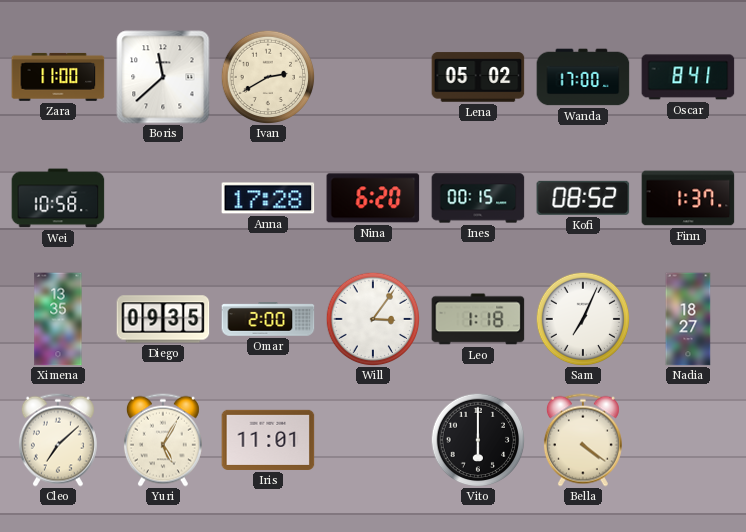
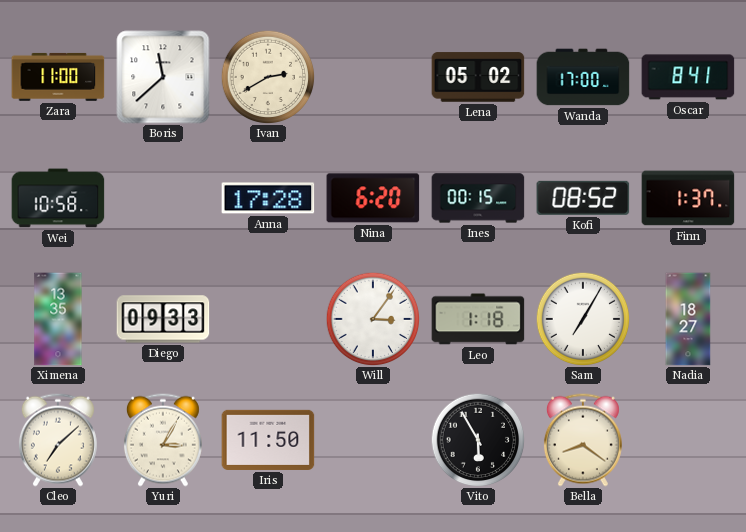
Diego: 09:35 -> 09:33 (163, 319)
Omar: 2:00 -> none (268, 319)
Sam: 7:04 -> 7:05 (583, 319)
Yuri: 5:05 -> 3:05 (163, 440)
Iris: 11:01 -> 11:50 (268, 440)
Vito: 6:00 -> 5:55 (478, 440)
Bella: 4:21 -> 8:21 (583, 440)
